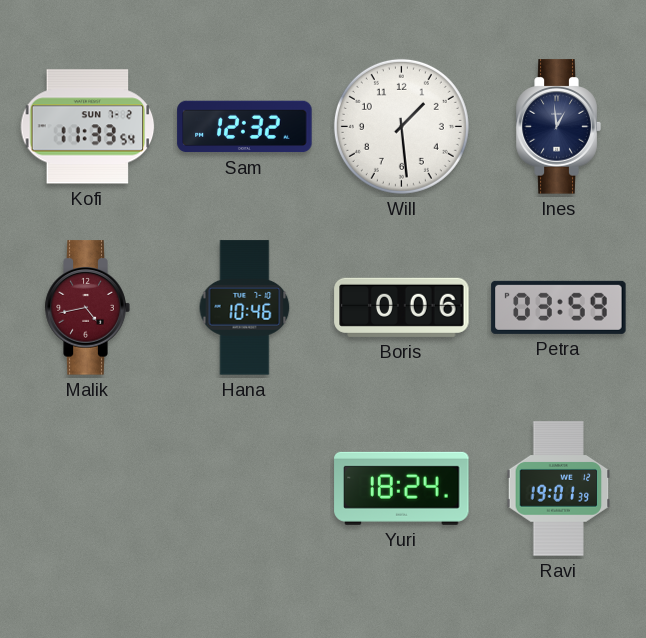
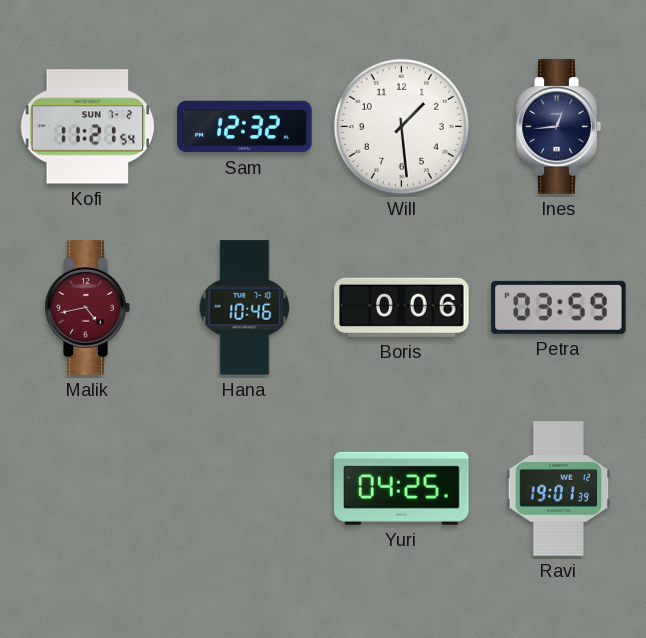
Kofi: 11:33 -> 11:21 (88, 127)
Ines: 12:59 -> 12:44 (558, 127)
Yuri: 18:24 -> 04:25 (402, 488)
